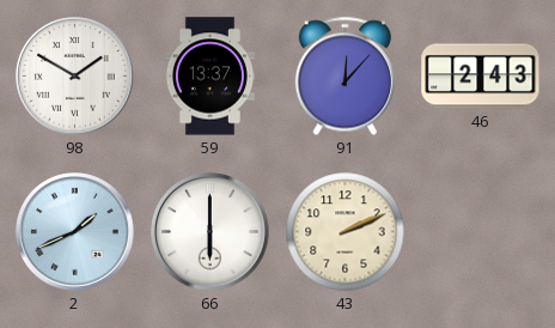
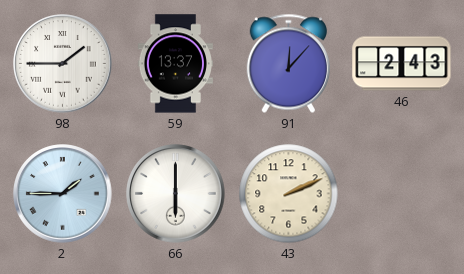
98: 1:50 -> 1:45 (63, 64)
2: 1:41 -> 1:45 (63, 194)
